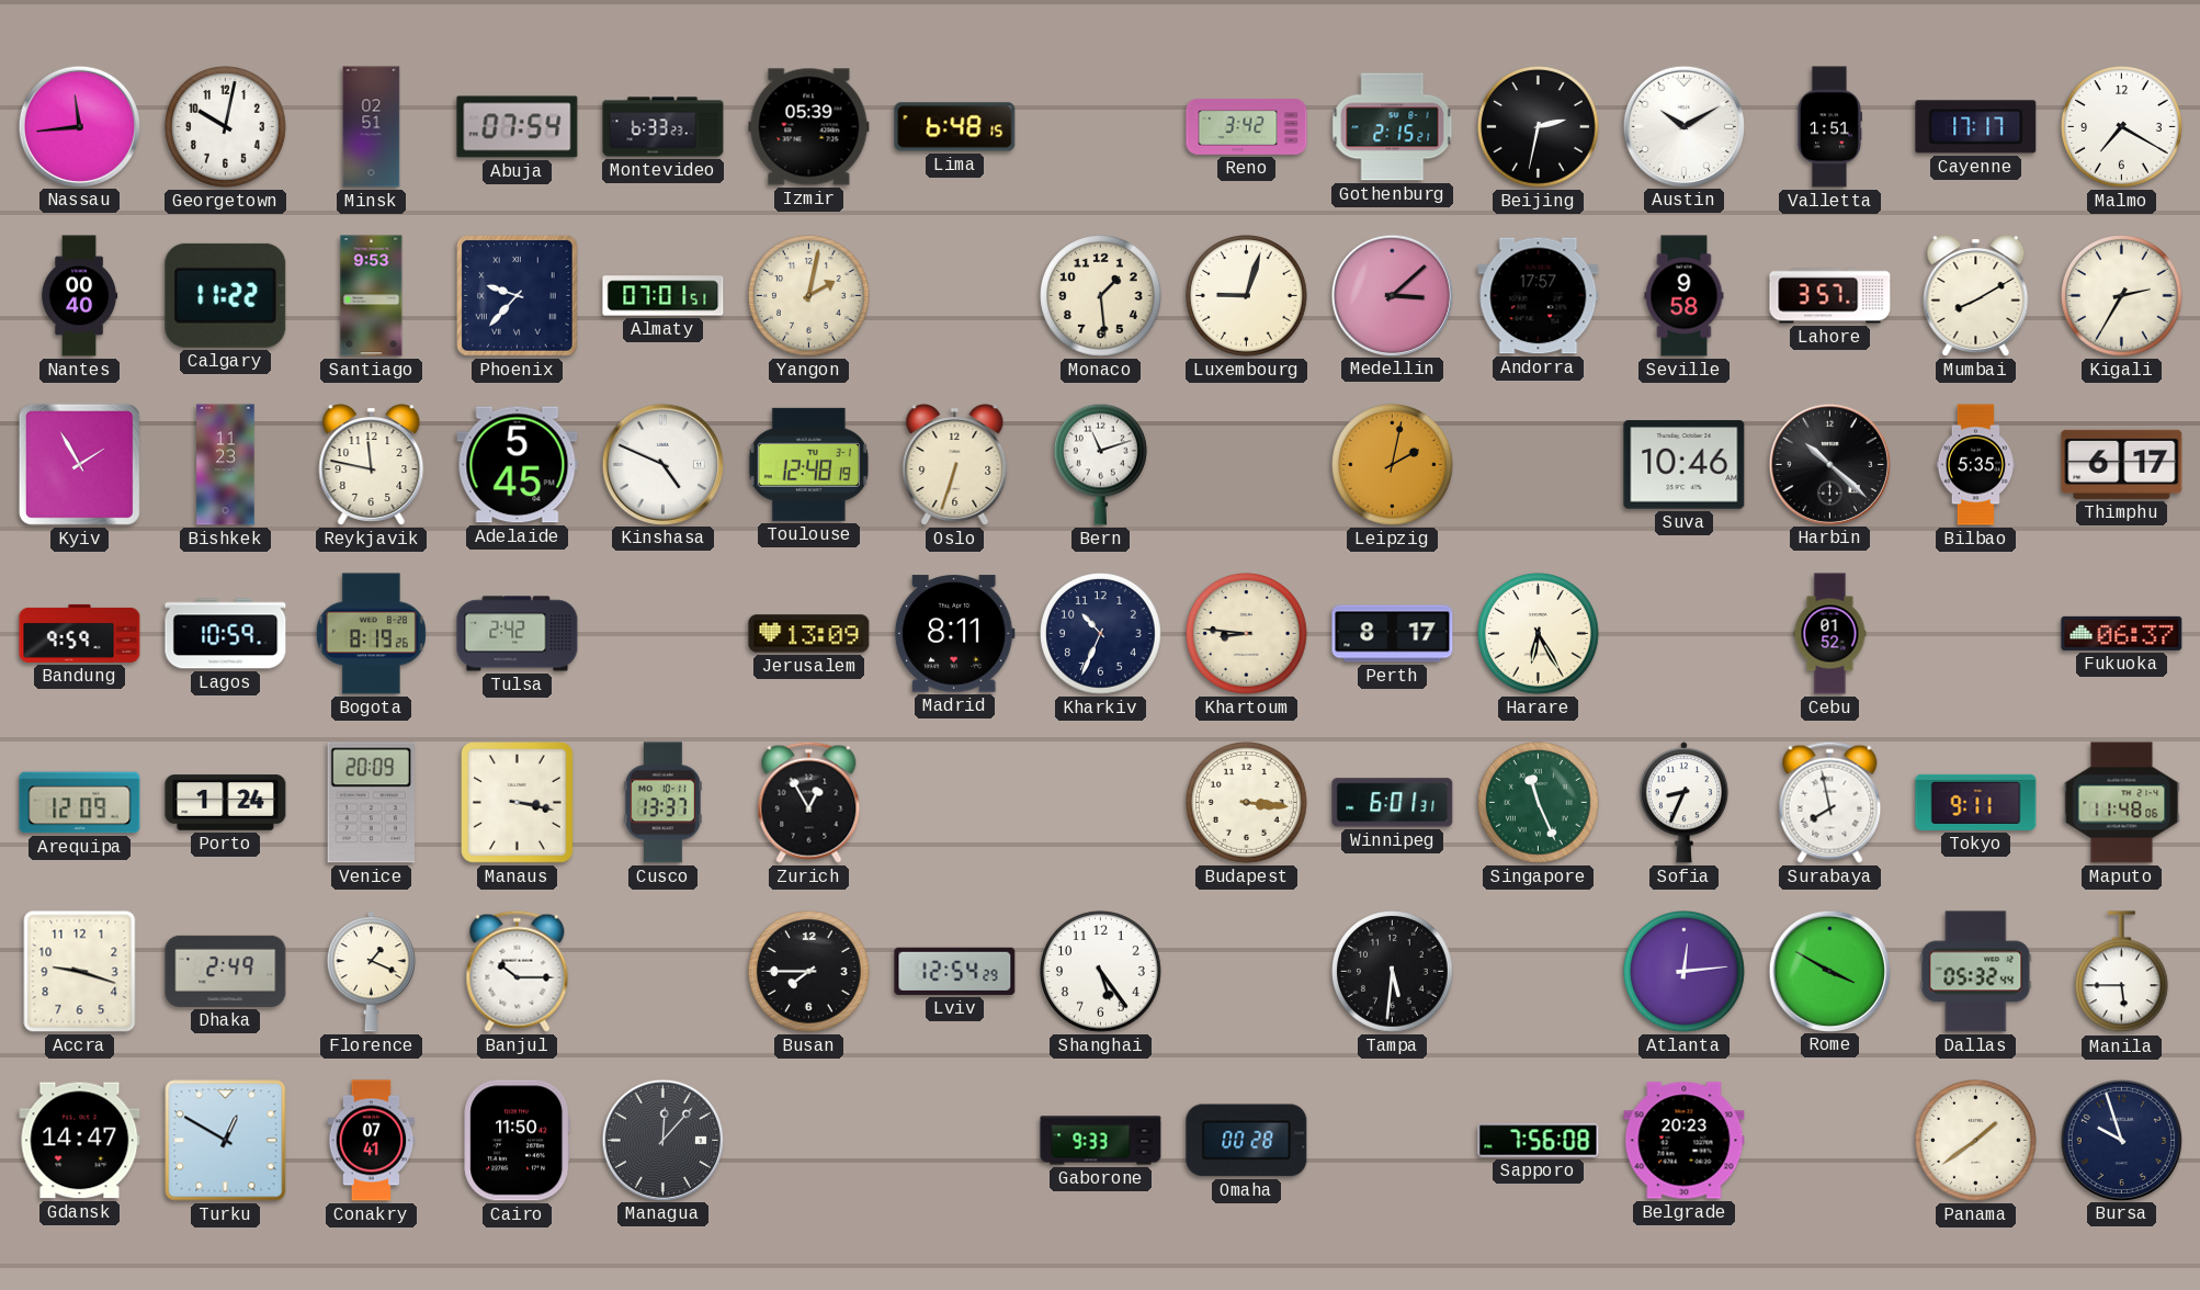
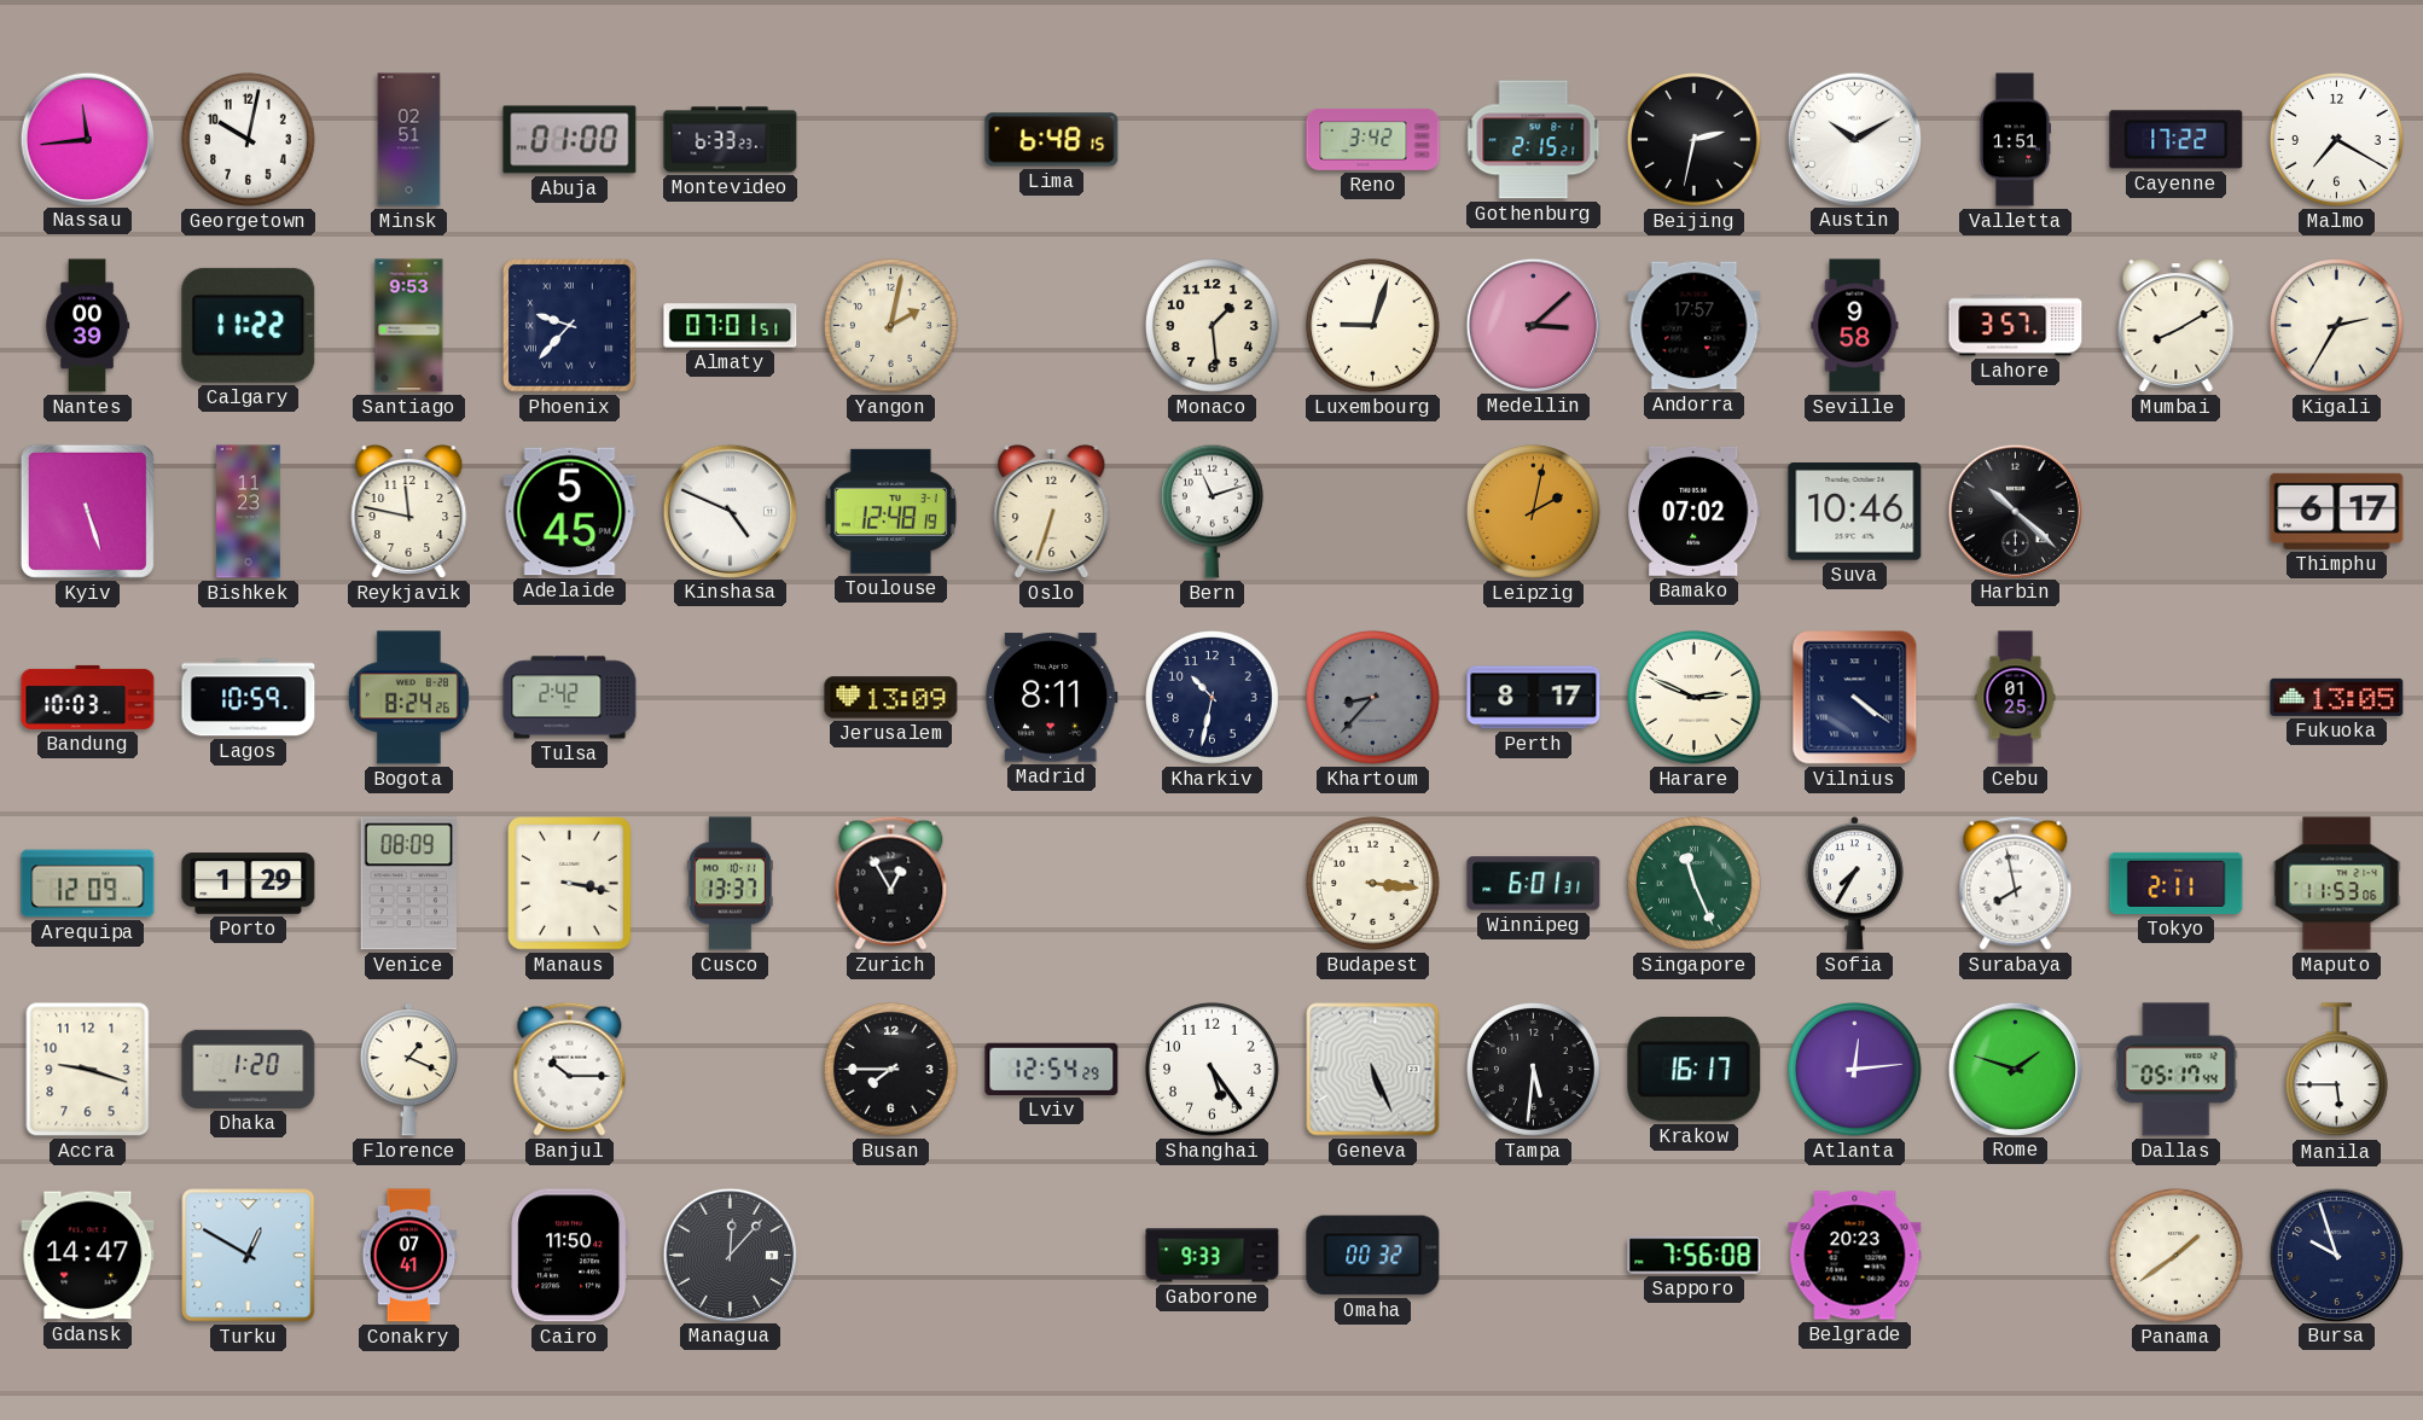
Abuja: 07:54 -> 01:00 (570, 140)
Izmir: 05:39 -> none (809, 127)
Cayenne: 17:17 -> 17:22 (2177, 140)
Nantes: 00:40 -> 00:39 (87, 326)
Kyiv: 1:55 -> 5:27 (87, 511)
Bamako: none -> 07:02 (1695, 511)
Bilbao: 5:35 -> none (1976, 465)
Bandung: 9:59 -> 10:03 (88, 697)
Bogota: 8:19 -> 8:24 (408, 698)
Kharkiv: 10:34 -> 10:32 (1213, 698)
Khartoum: 8:46 -> 8:37 (1373, 698)
Khartoum dial: cream -> grey (1373, 698)
Harare: 6:25 -> 2:49 (1695, 698)
Vilnius: none -> 4:21 (1855, 698)
Cebu: 01:52 -> 01:25 (2016, 698)
Fukuoka: 06:37 -> 13:05 (2337, 697)
Porto: 1:24 -> 1:29 (249, 884)
Venice: 20:09 -> 08:09 (408, 884)
Sofia: 8:34 -> 7:35 (1854, 884)
Tokyo: 9:11 -> 2:11 (2177, 883)
Maputo: 11:48 -> 11:53 (2337, 884)
Dhaka: 2:49 -> 1:20 (249, 1069)
Geneva: none -> 5:26 (1373, 1070)
Krakow: none -> 16:17 (1695, 1070)
Rome: 3:50 -> 1:48 (2015, 1069)
Dallas: 05:32 -> 05:17 (2177, 1070)
Omaha: 00:28 -> 00:32 (1373, 1256)
